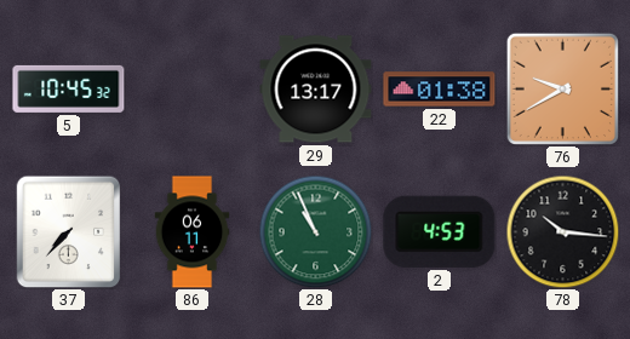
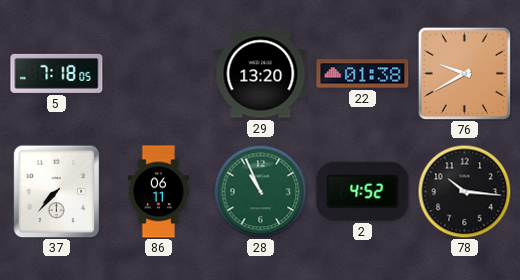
5: 10:45 -> 7:18 (57, 73)
29: 13:17 -> 13:20 (261, 74)
2: 4:53 -> 4:52 (363, 191)
